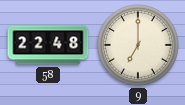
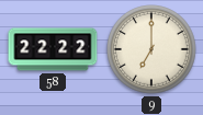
58: 22:48 -> 22:22 (53, 49)
